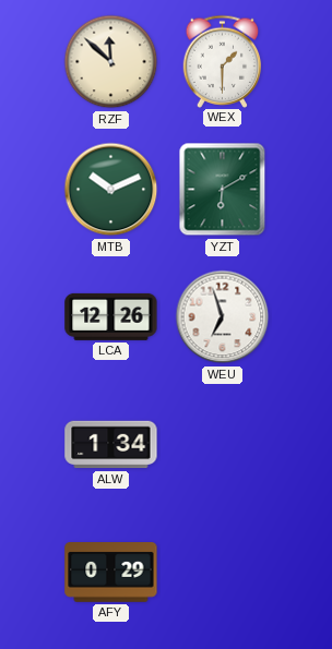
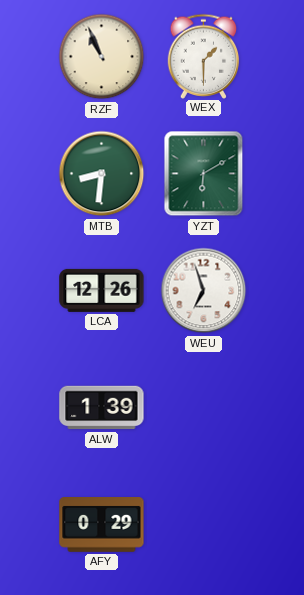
RZF: 11:52 -> 10:56 (102, 57)
MTB: 10:11 -> 8:31 (102, 174)
ALW: 1:34 -> 1:39 (102, 408)
